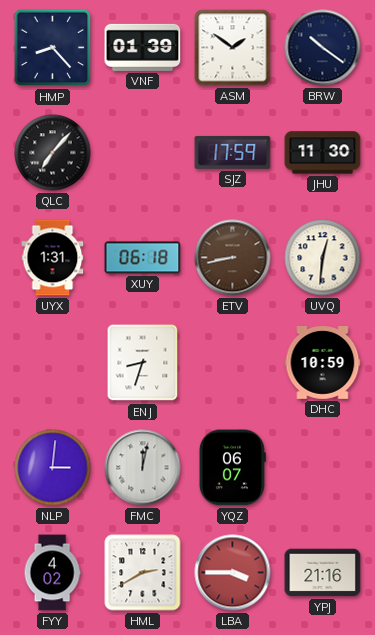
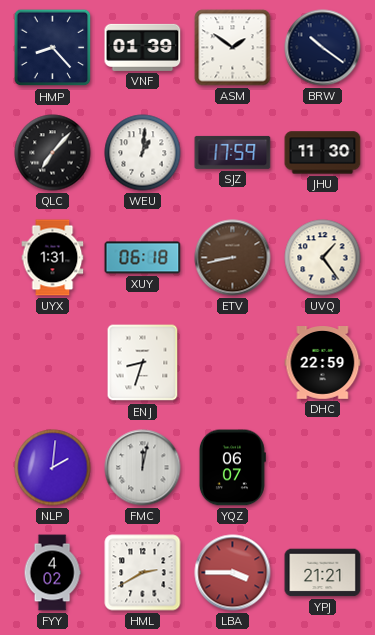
WEU: none -> 1:01 (143, 153)
UVQ: 12:31 -> 1:24 (323, 258)
DHC: 10:59 -> 22:59 (323, 363)
NLP: 3:01 -> 2:01 (53, 468)
YPJ: 21:16 -> 21:21 (323, 573)
